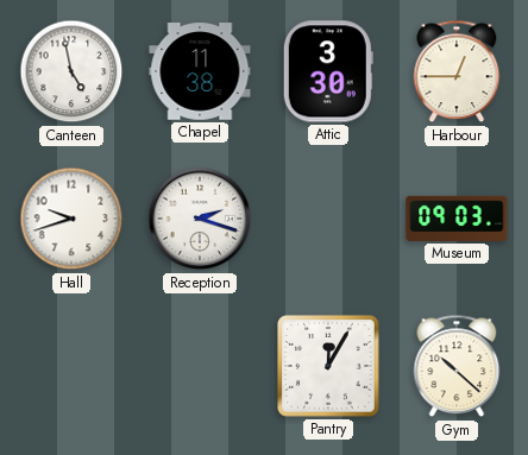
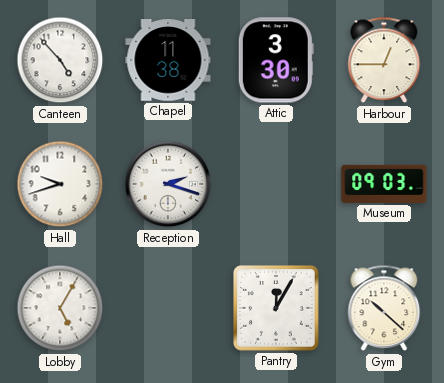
Canteen: 4:58 -> 4:53 (60, 60)
Lobby: none -> 5:05 (60, 308)
